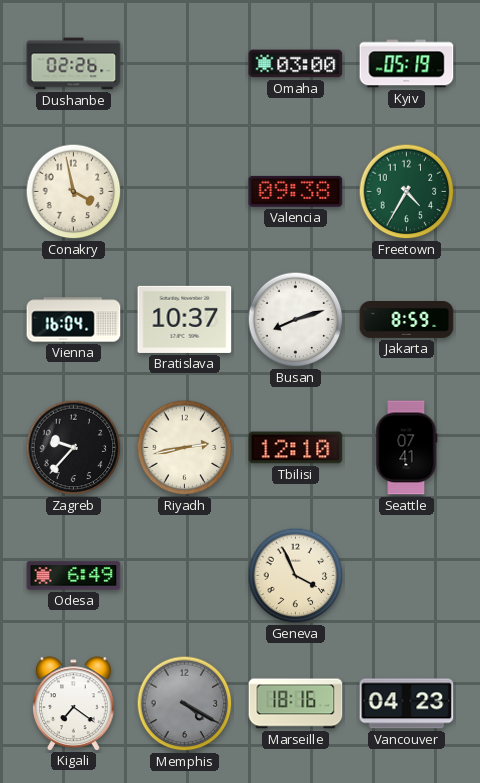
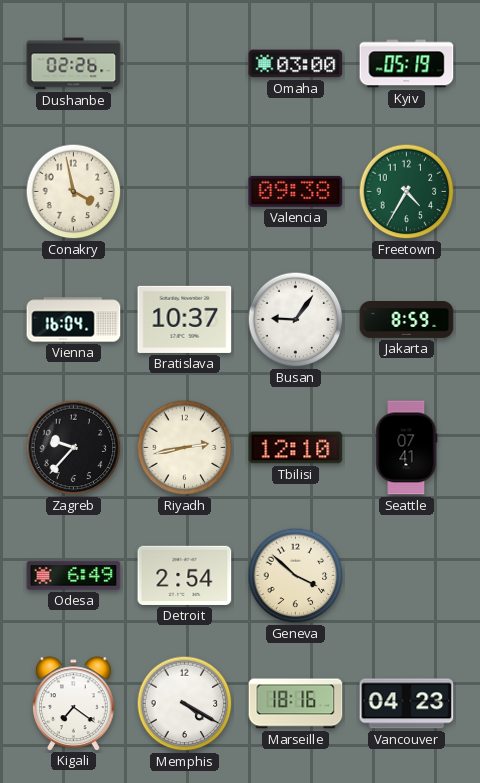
Busan: 8:12 -> 9:06 (296, 320)
Detroit: none -> 2:54 (185, 575)
Geneva: 3:56 -> 3:52 (296, 576)
Memphis dial: grey -> white (185, 704)
